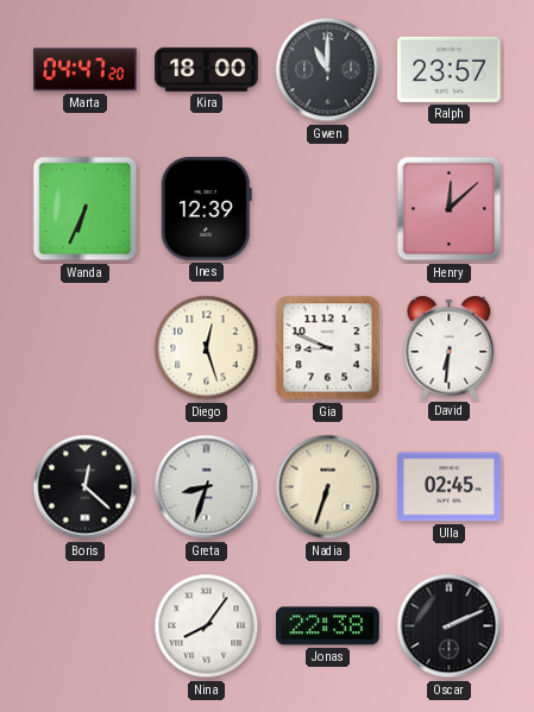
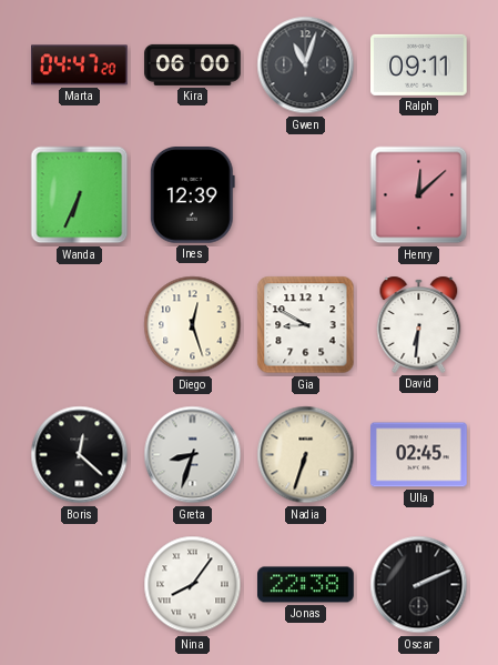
Kira: 18:00 -> 06:00 (193, 64)
Gwen: 11:00 -> 11:03 (306, 66)
Ralph: 23:57 -> 09:11 (419, 64)
Gia: 8:49 -> 8:50 (306, 325)
